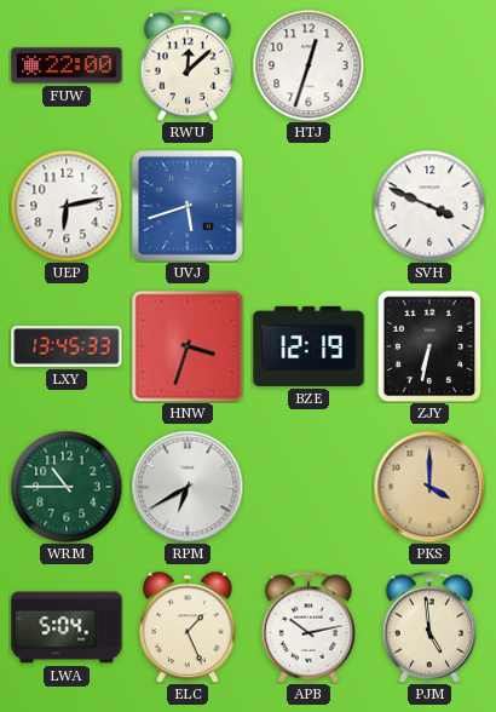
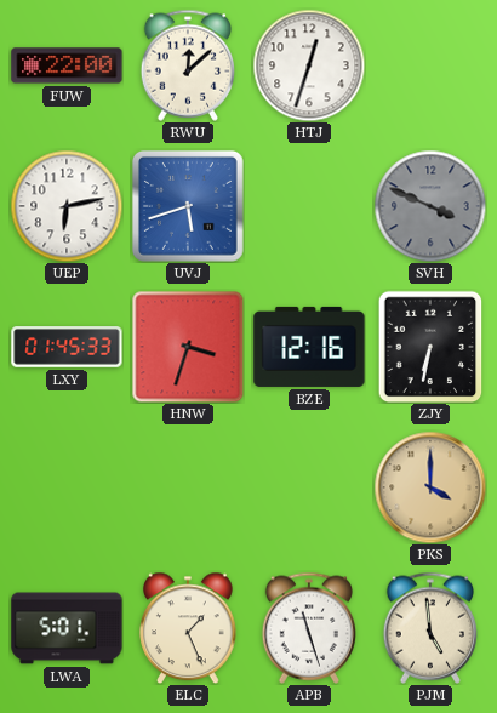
SVH dial: white -> grey (430, 206)
LXY: 13:45 -> 01:45 (67, 347)
BZE: 12:19 -> 12:16 (309, 347)
WRM: 10:45 -> none (67, 487)
RPM: 6:40 -> none (188, 487)
LWA: 5:04 -> 5:01 (67, 628)
APB: 10:13 -> 11:27 (308, 628)
